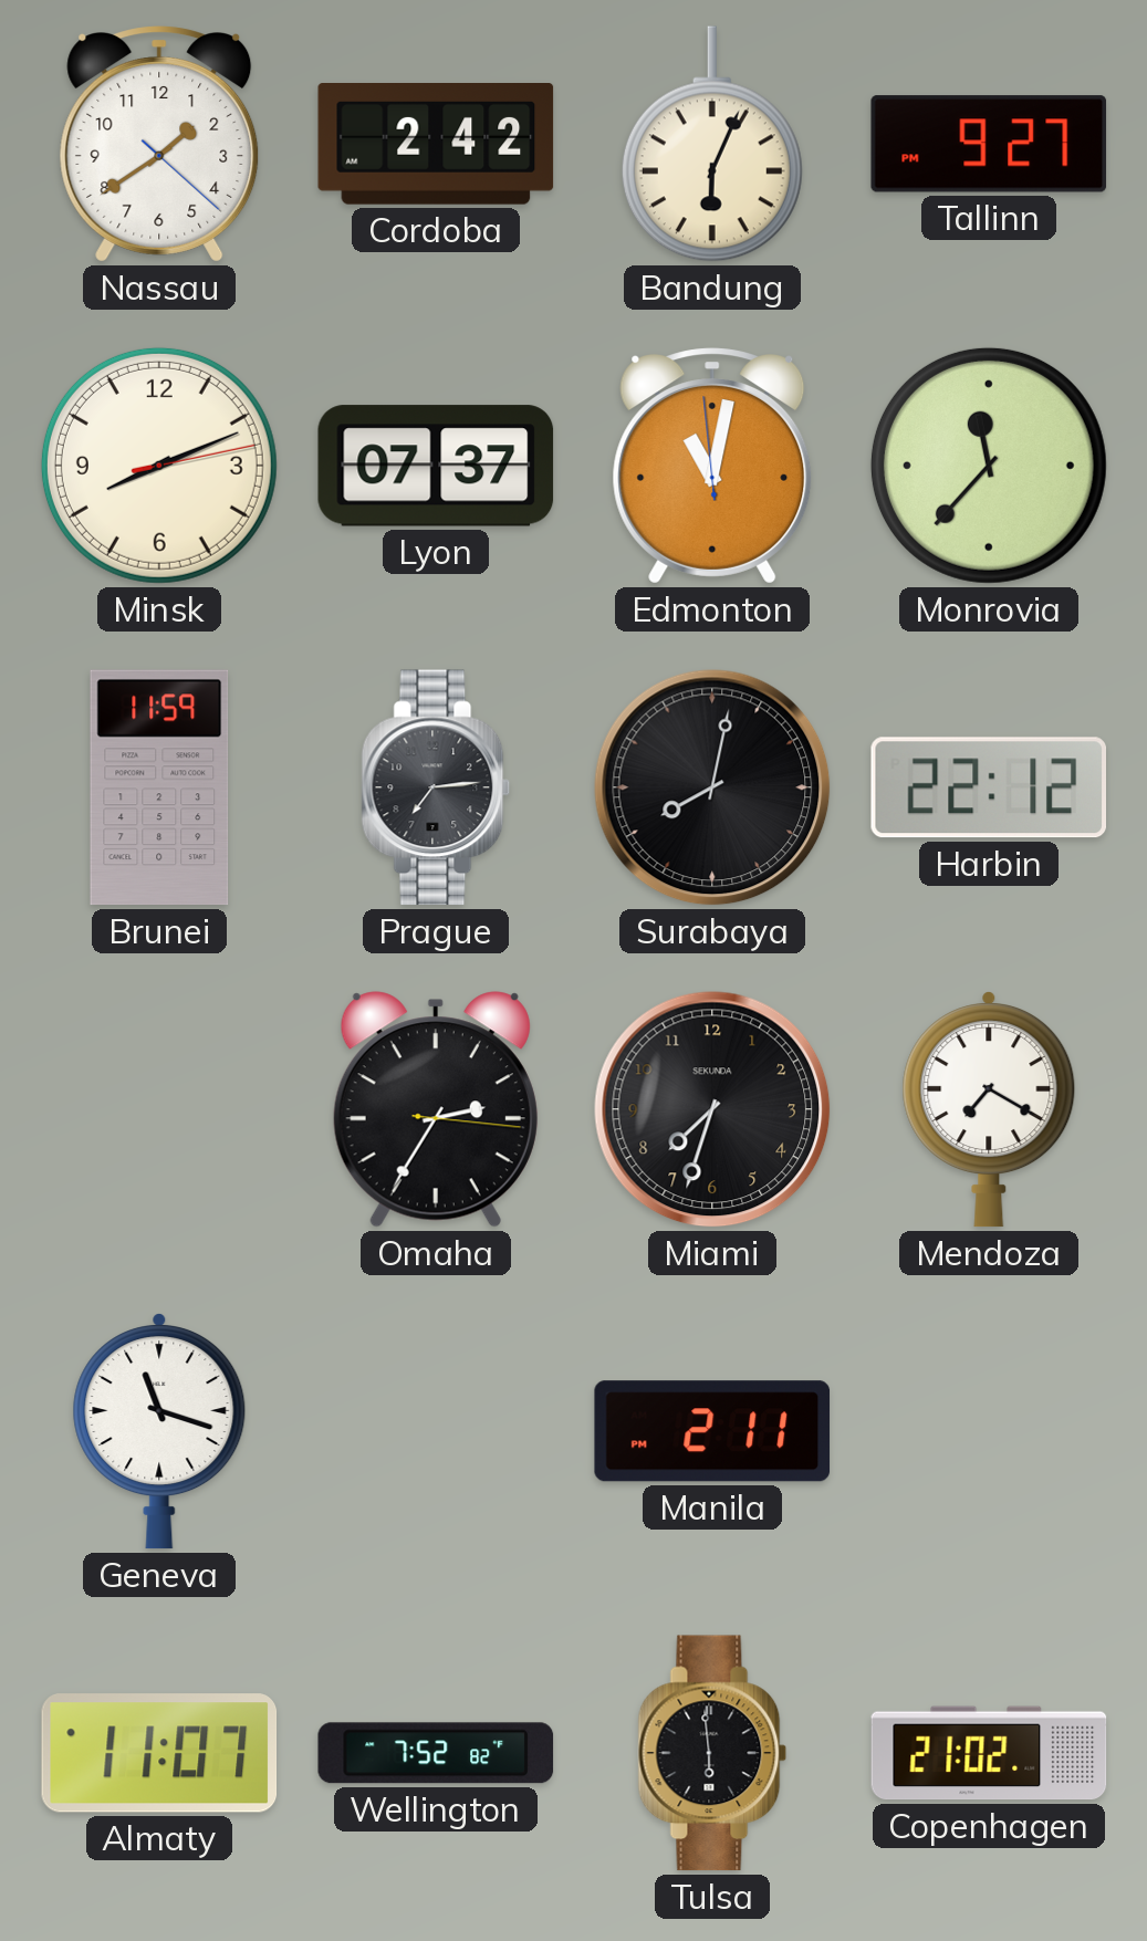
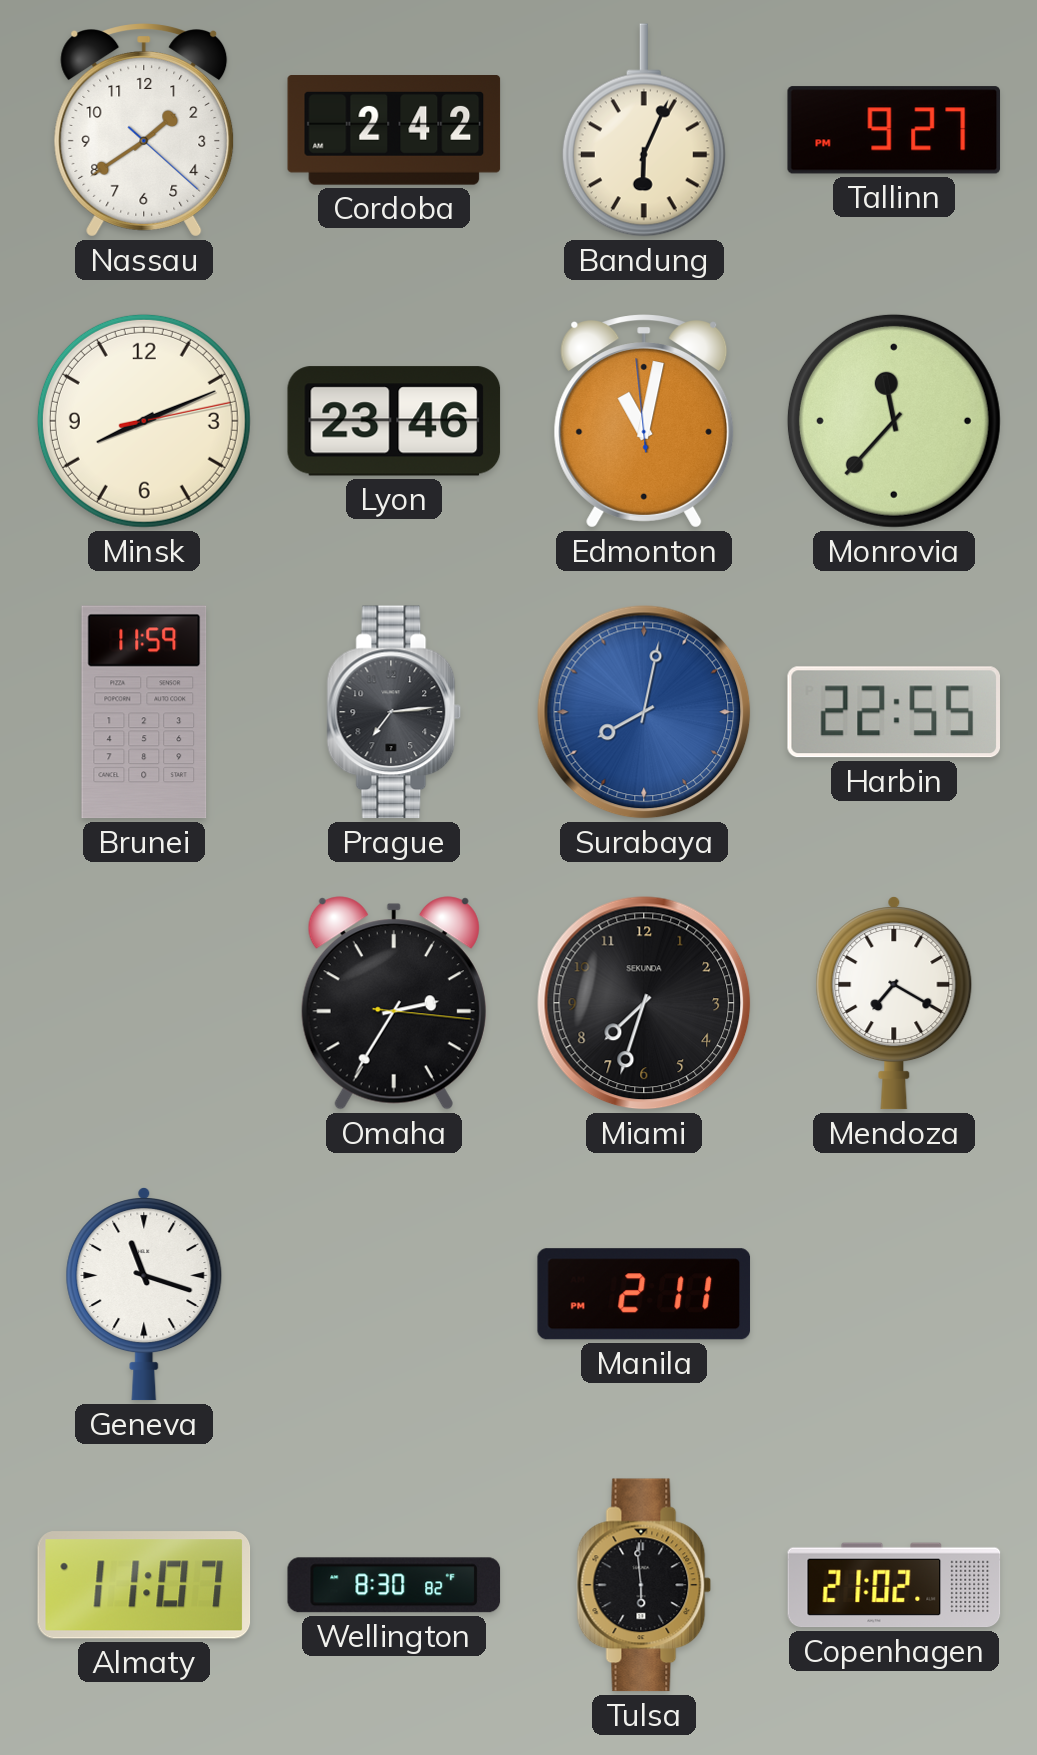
Lyon: 07:37 -> 23:46 (394, 421)
Surabaya dial: black -> blue (644, 712)
Harbin: 22:12 -> 22:55 (893, 712)
Wellington: 7:52 -> 8:30 (394, 1585)
